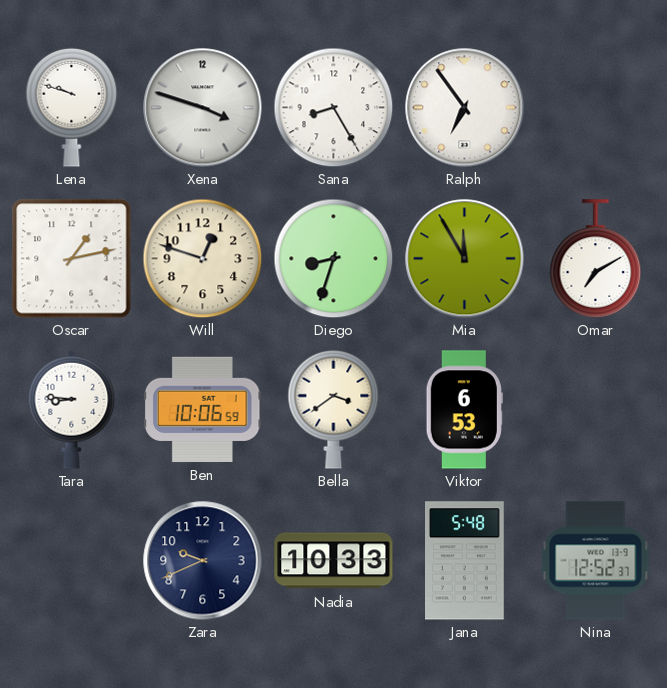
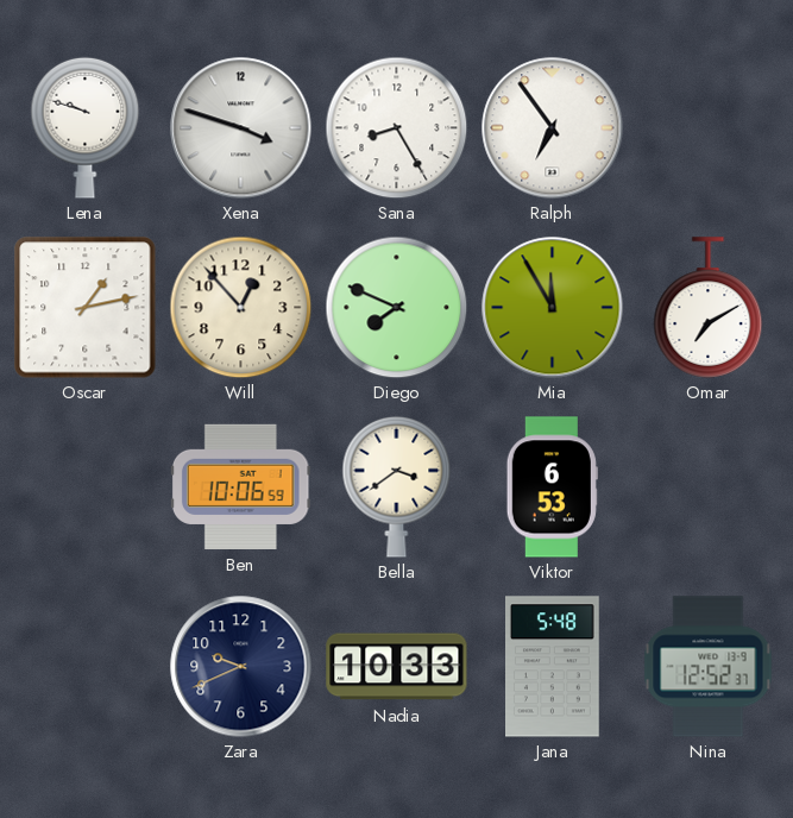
Will: 12:48 -> 12:53 (240, 307)
Diego: 8:33 -> 7:49 (396, 307)
Tara: 8:46 -> none (72, 409)
